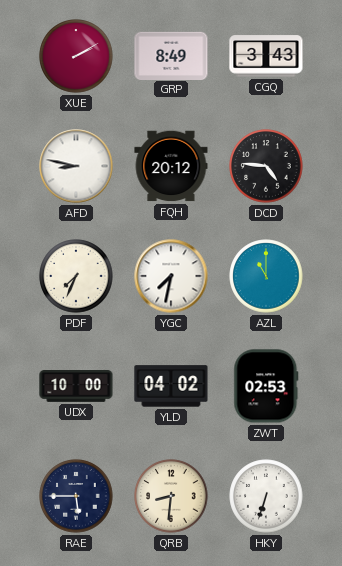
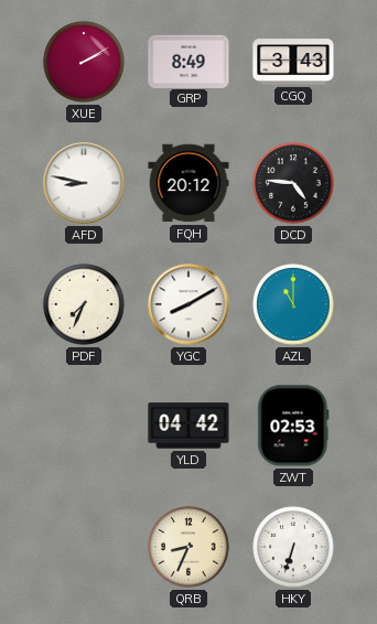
YGC: 7:32 -> 8:10 (188, 304)
UDX: 10:00 -> none (76, 387)
YLD: 04:02 -> 04:42 (188, 426)
RAE: 5:45 -> none (76, 496)
QRB: 8:31 -> 8:34 (188, 547)
